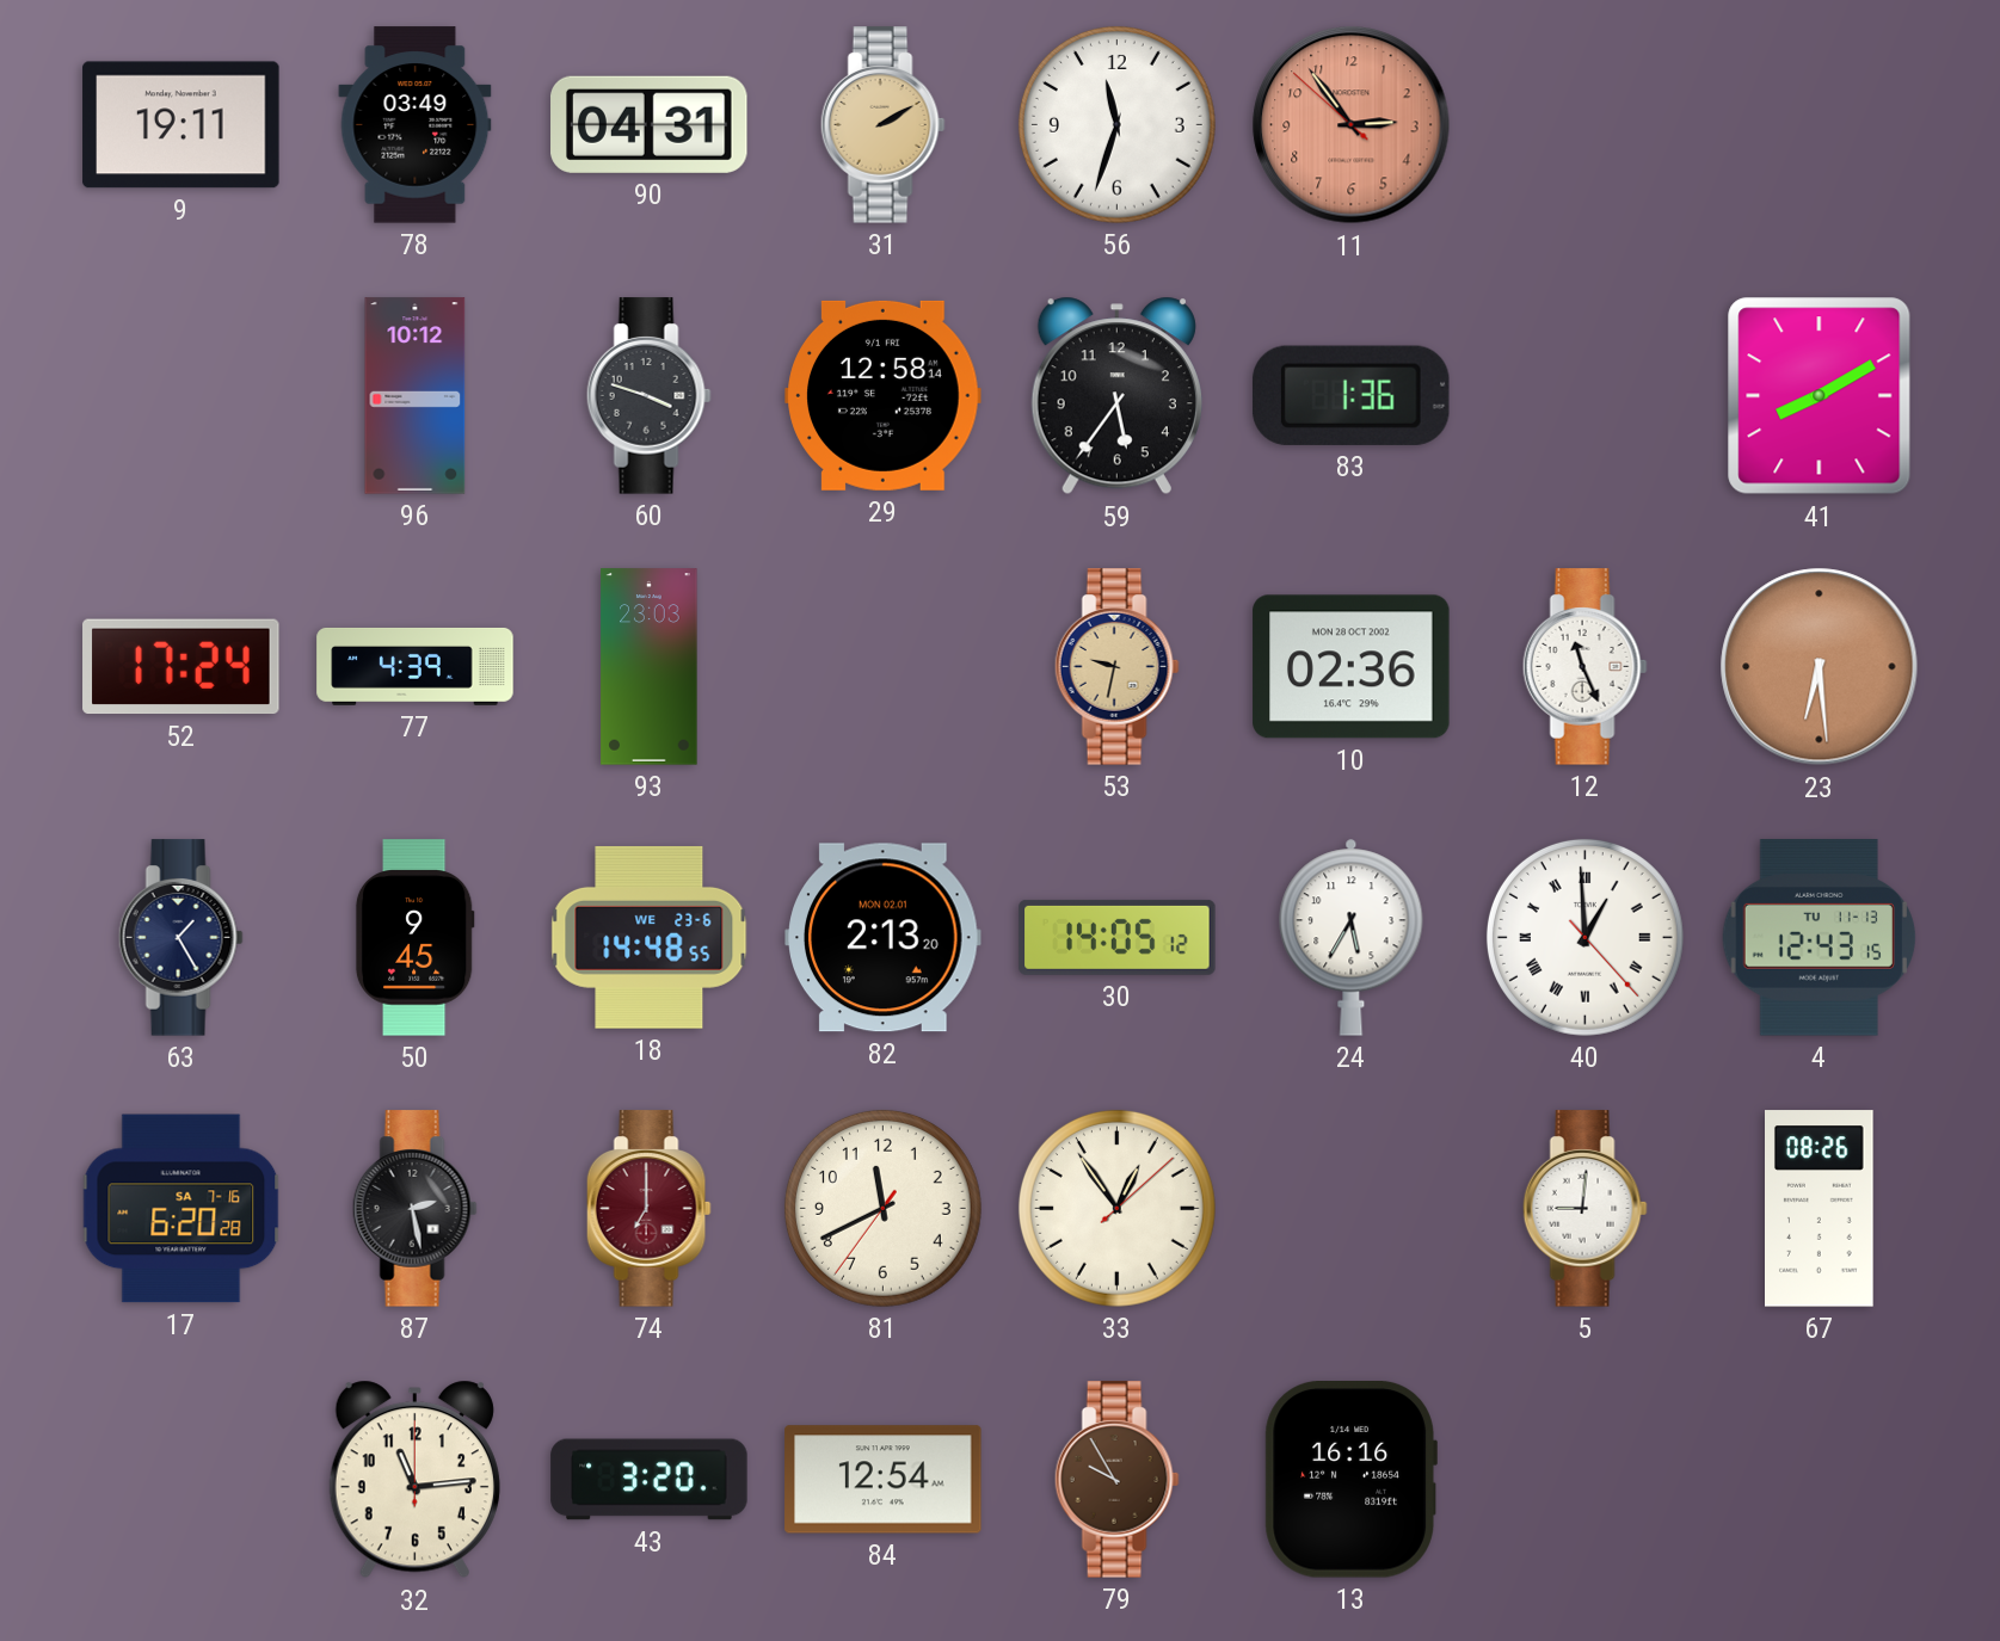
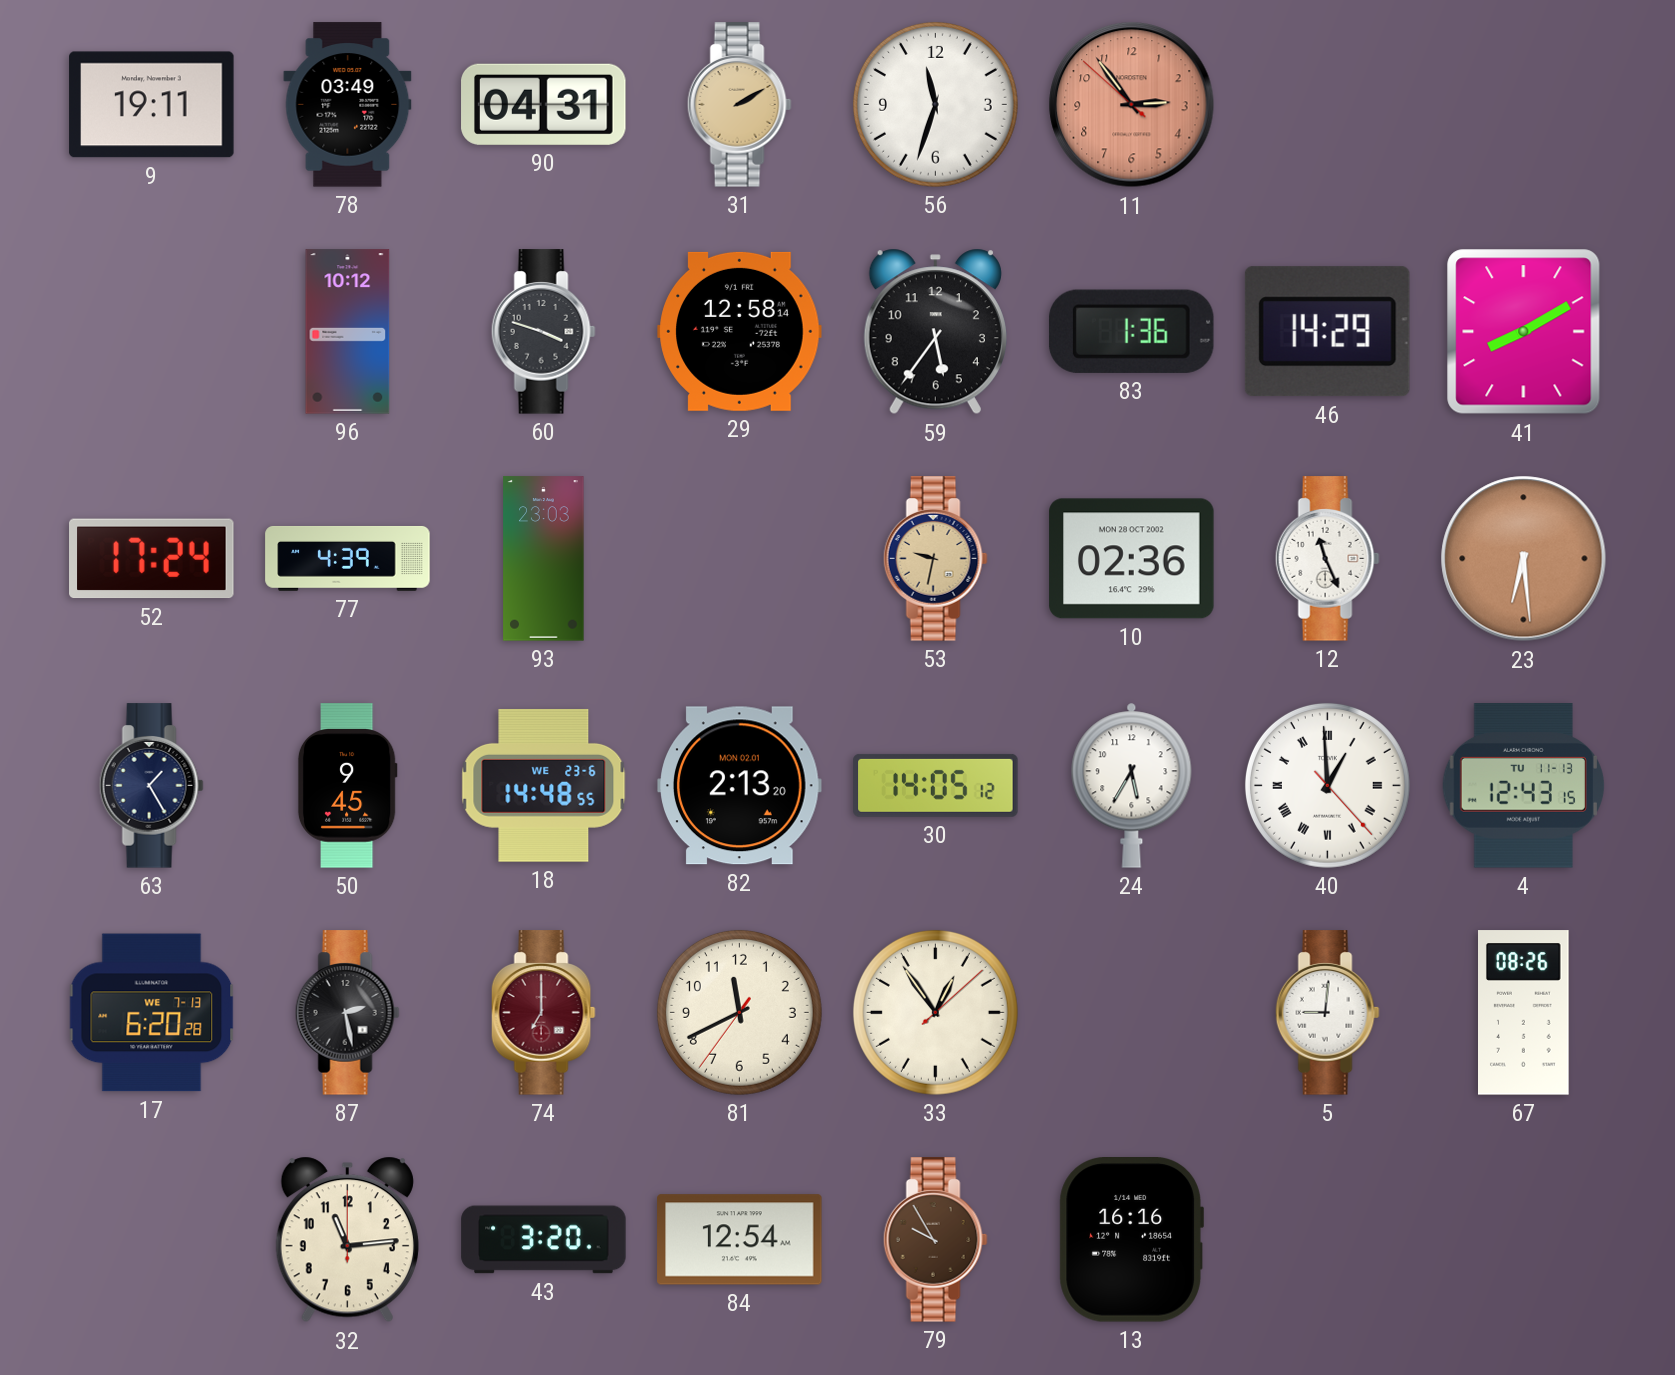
46: none -> 14:29 (1327, 332)
17 date: SA 7-16 -> WE 7-13 (152, 1013)
